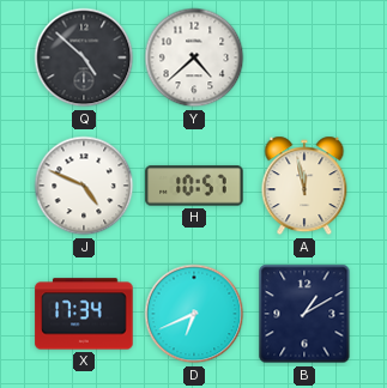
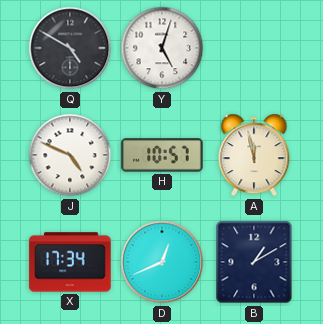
Q: 4:52 -> 4:50 (70, 48)
Y: 4:38 -> 5:03 (162, 48)
D: 6:41 -> 12:41 (162, 262)
